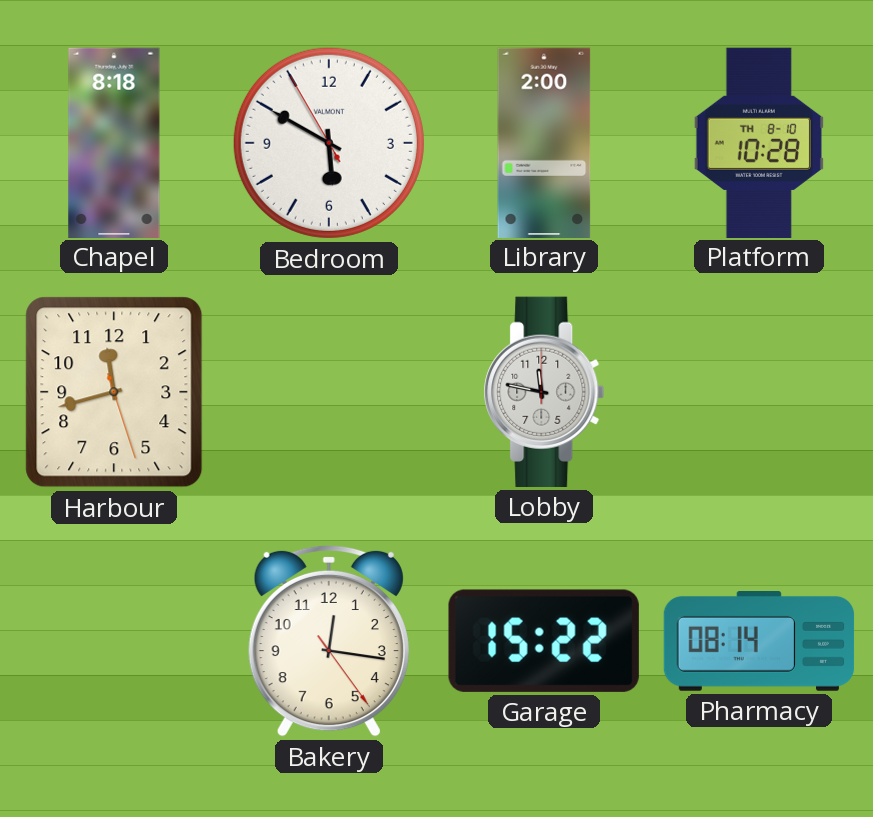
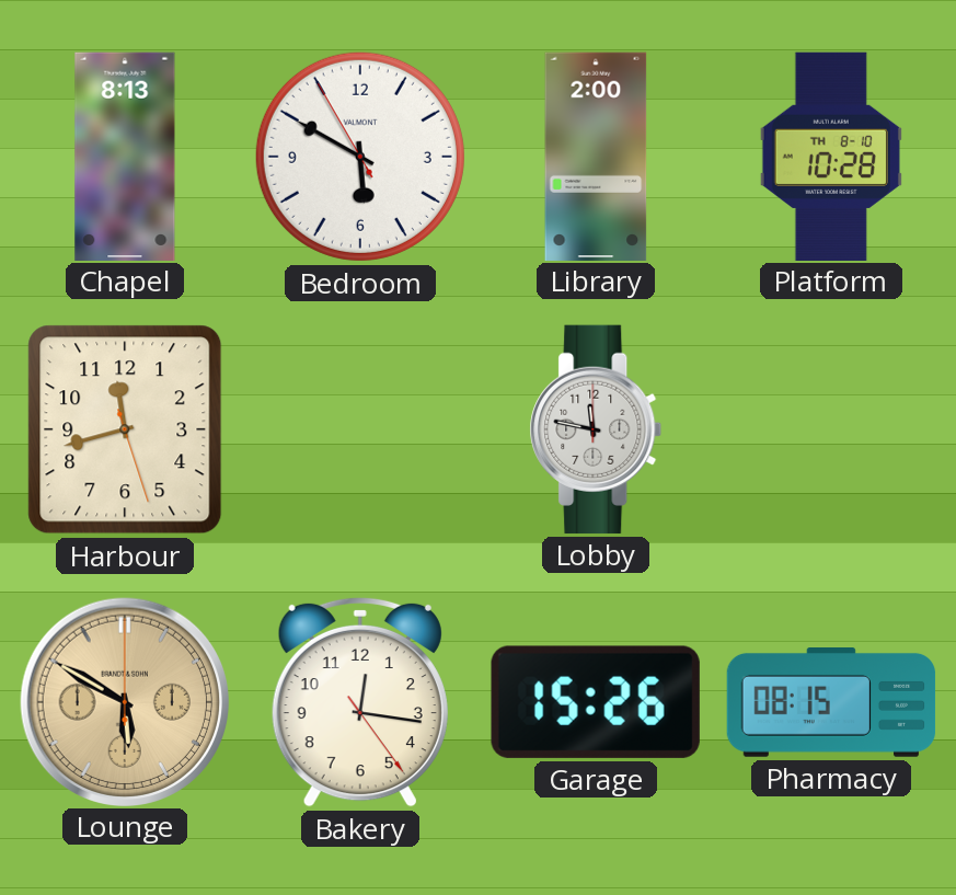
Chapel: 8:18 -> 8:13 (125, 156)
Lounge: none -> 5:50 (124, 701)
Garage: 15:22 -> 15:26 (596, 702)
Pharmacy: 08:14 -> 08:15 (831, 703)
